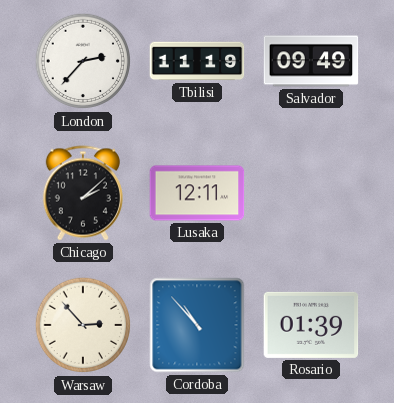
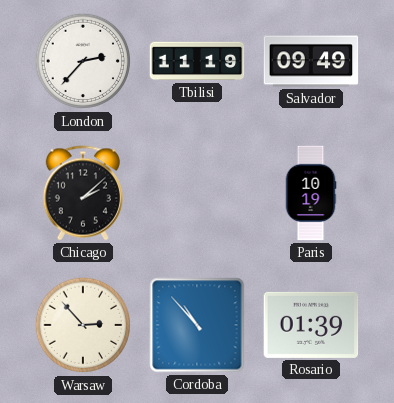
Lusaka: 12:11 -> none (197, 193)
Paris: none -> 10:19 (311, 193)
